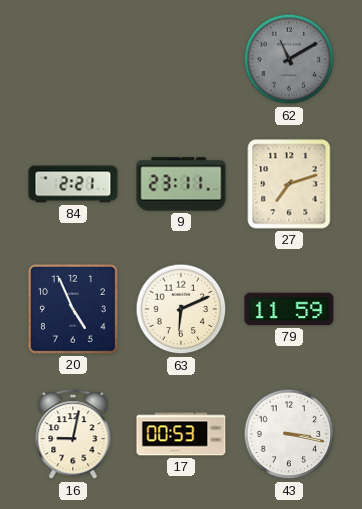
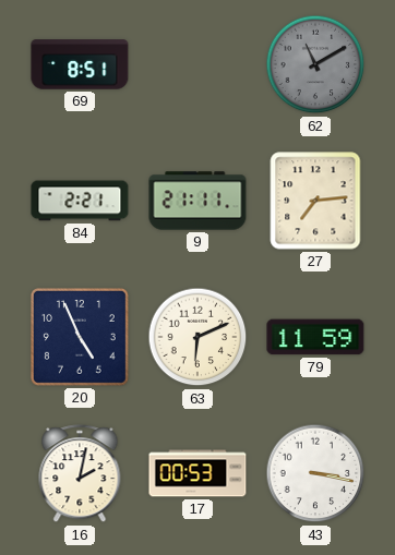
69: none -> 8:51 (80, 64)
9: 23:11 -> 21:11 (197, 201)
27: 7:12 -> 7:14 (315, 201)
16: 9:02 -> 2:02 (80, 474)
